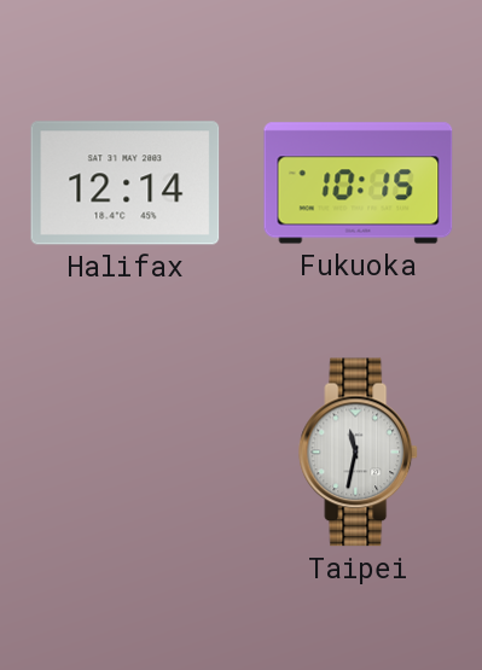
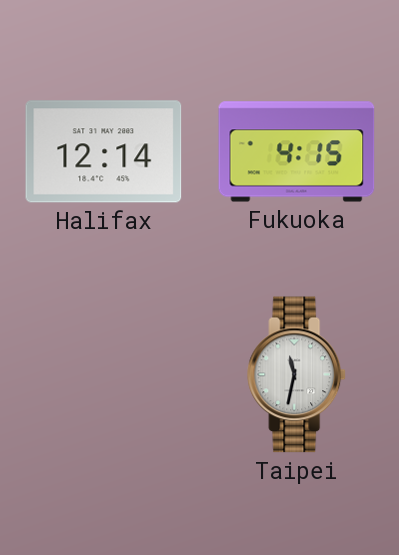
Fukuoka: 10:15 -> 4:15 (297, 152)
